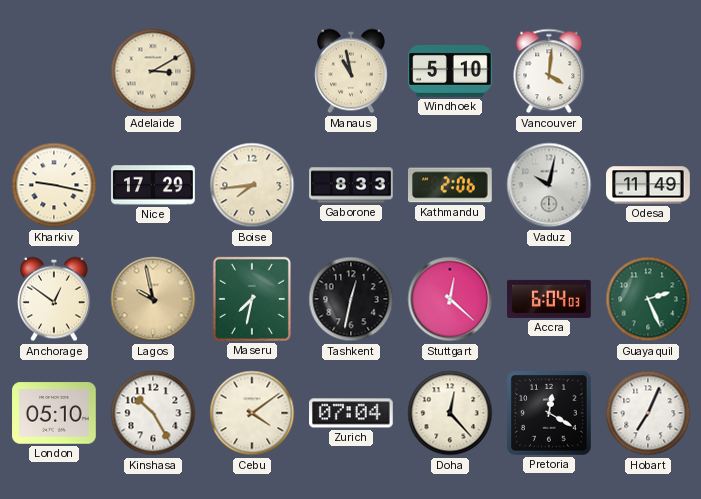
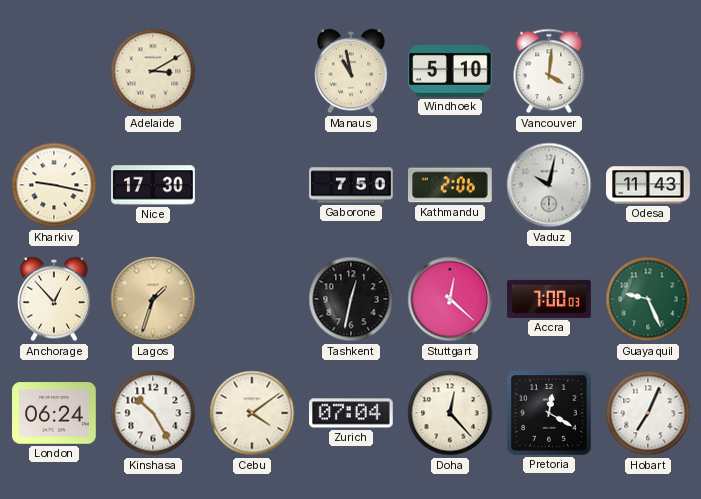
Nice: 17:29 -> 17:30 (153, 185)
Boise: 7:44 -> none (252, 185)
Gaborone: 8:33 -> 7:50 (351, 185)
Odesa: 11:49 -> 11:43 (648, 185)
Anchorage: 12:51 -> 12:53 (55, 299)
Lagos: 9:58 -> 1:33 (153, 299)
Maseru: 7:32 -> none (252, 299)
Accra: 6:04 -> 7:00 (549, 299)
Guayaquil: 2:26 -> 9:26 (648, 299)
London: 05:10 -> 06:24 (54, 413)
